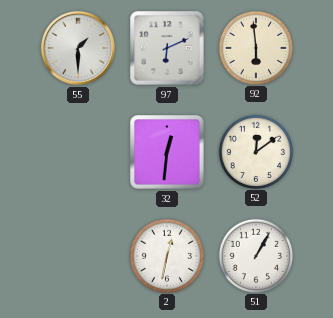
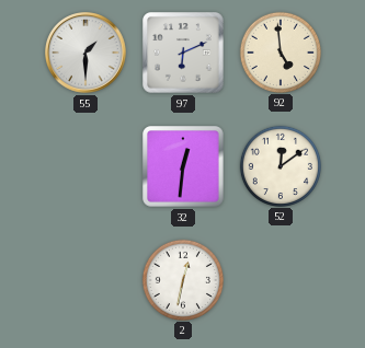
92: 5:59 -> 4:59 (280, 51)
51: 1:05 -> none (255, 255)
